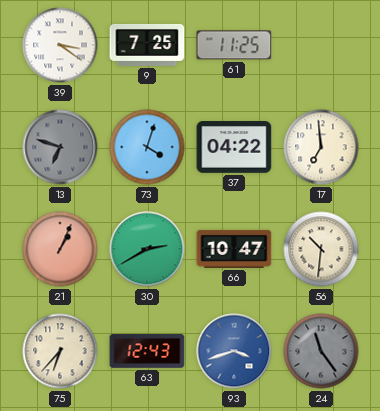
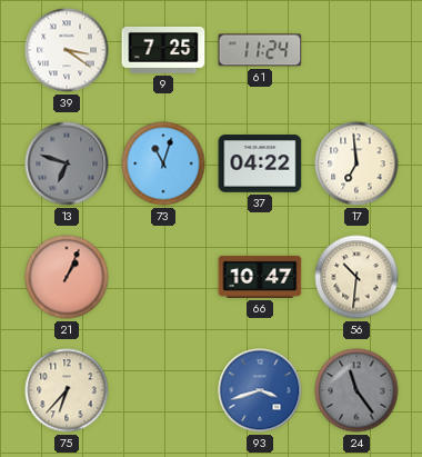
61: 11:25 -> 11:24 (260, 50)
73: 4:03 -> 11:03 (163, 163)
30: 2:40 -> none (147, 249)
63: 12:43 -> none (147, 351)
